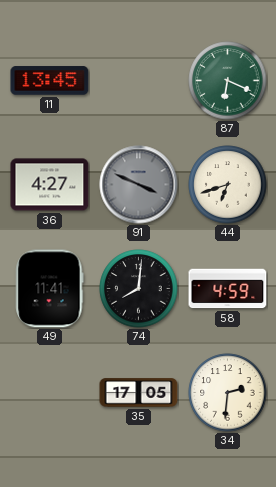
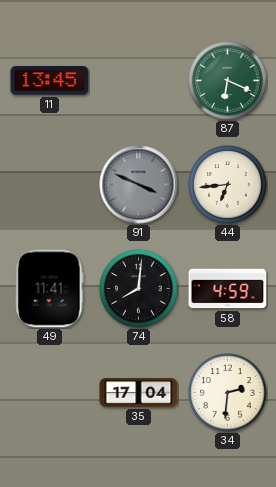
36: 4:27 -> none (50, 185)
44: 6:42 -> 6:44 (228, 185)
35: 17:05 -> 17:04 (139, 393)
